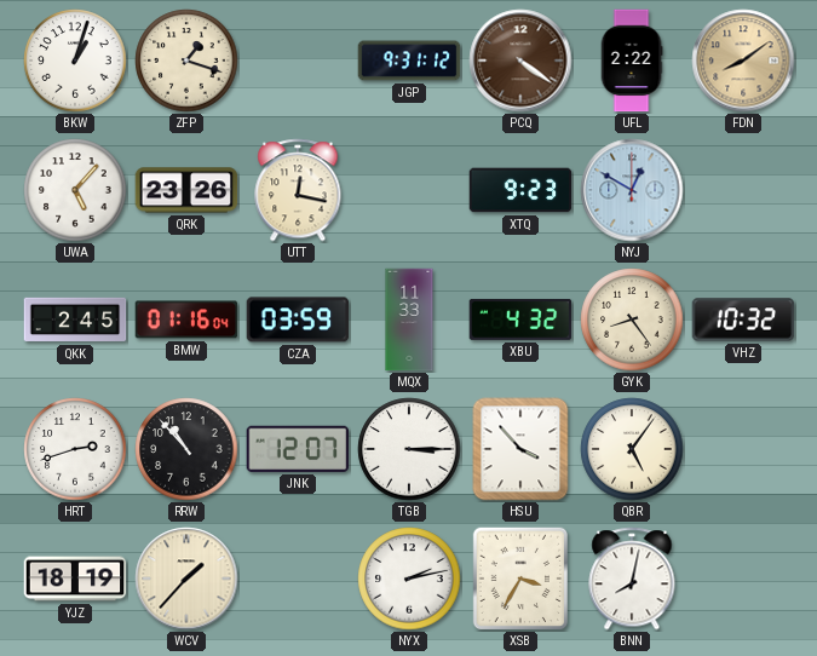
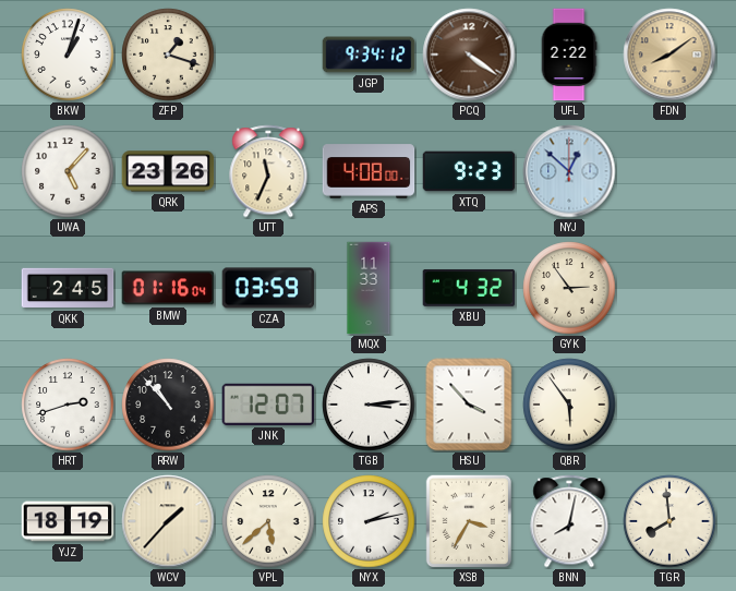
JGP: 9:31 -> 9:34 (369, 55)
UTT: 12:17 -> 11:34 (268, 171)
APS: none -> 4:08 (369, 171)
NYJ: 12:50 -> 12:52 (569, 171)
GYK: 8:24 -> 2:54 (569, 288)
VHZ: 10:32 -> none (743, 320)
TGB: 3:15 -> 3:14 (369, 405)
QBR: 5:06 -> 5:54 (569, 405)
VPL: none -> 5:38 (268, 521)
TGR: none -> 7:59 (669, 521)
